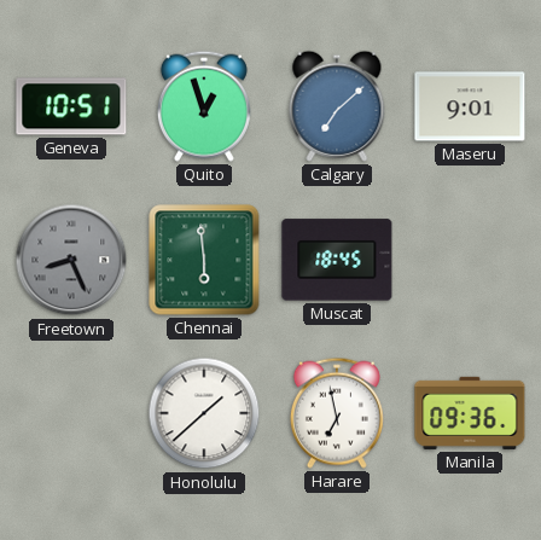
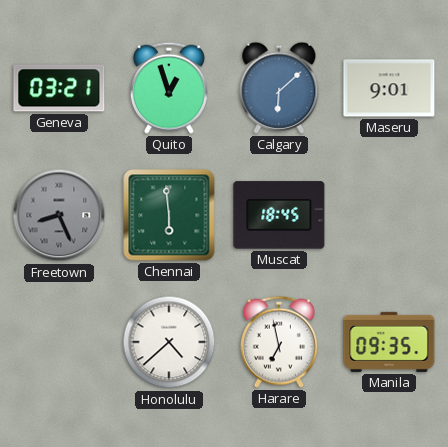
Geneva: 10:51 -> 03:21 (59, 88)
Calgary: 7:08 -> 6:08 (279, 88)
Honolulu: 1:38 -> 4:38 (169, 342)
Manila: 09:36 -> 09:35 (389, 342)
